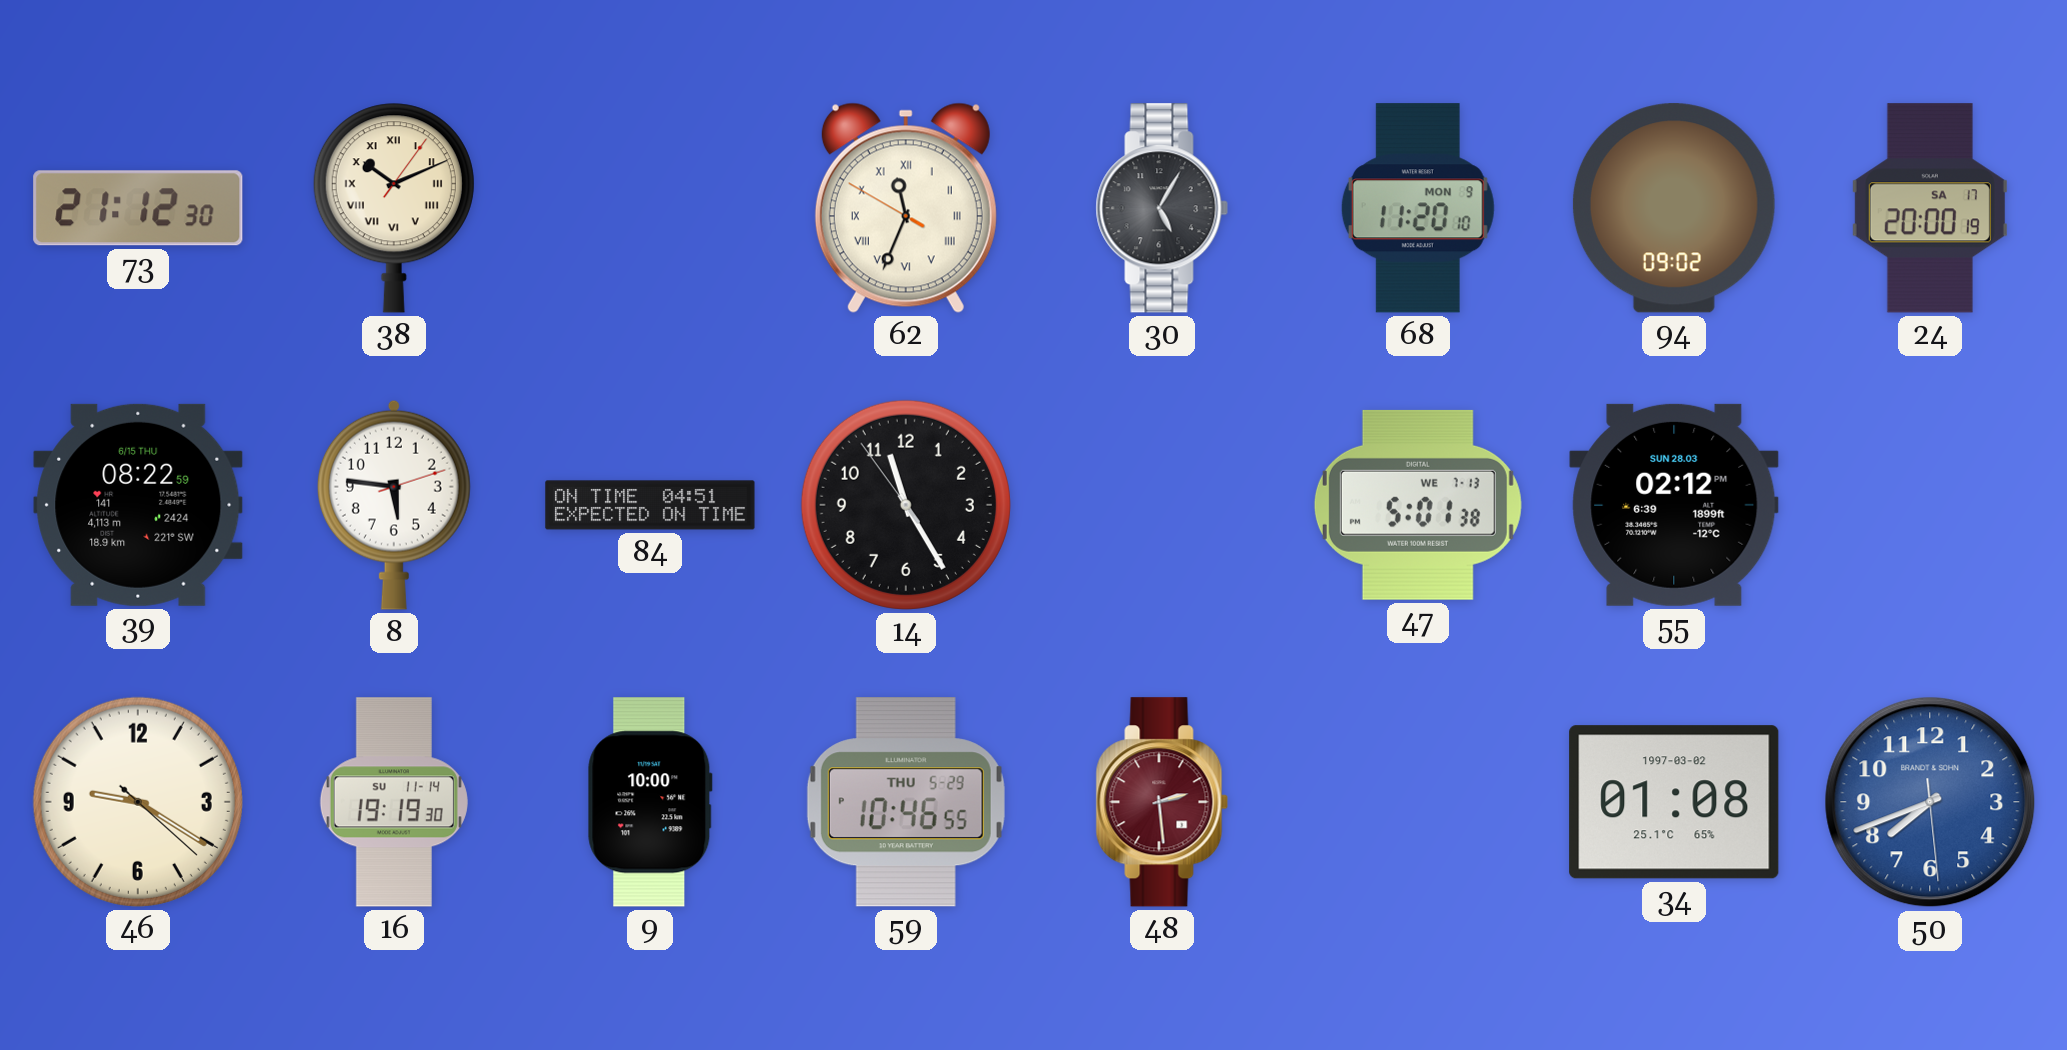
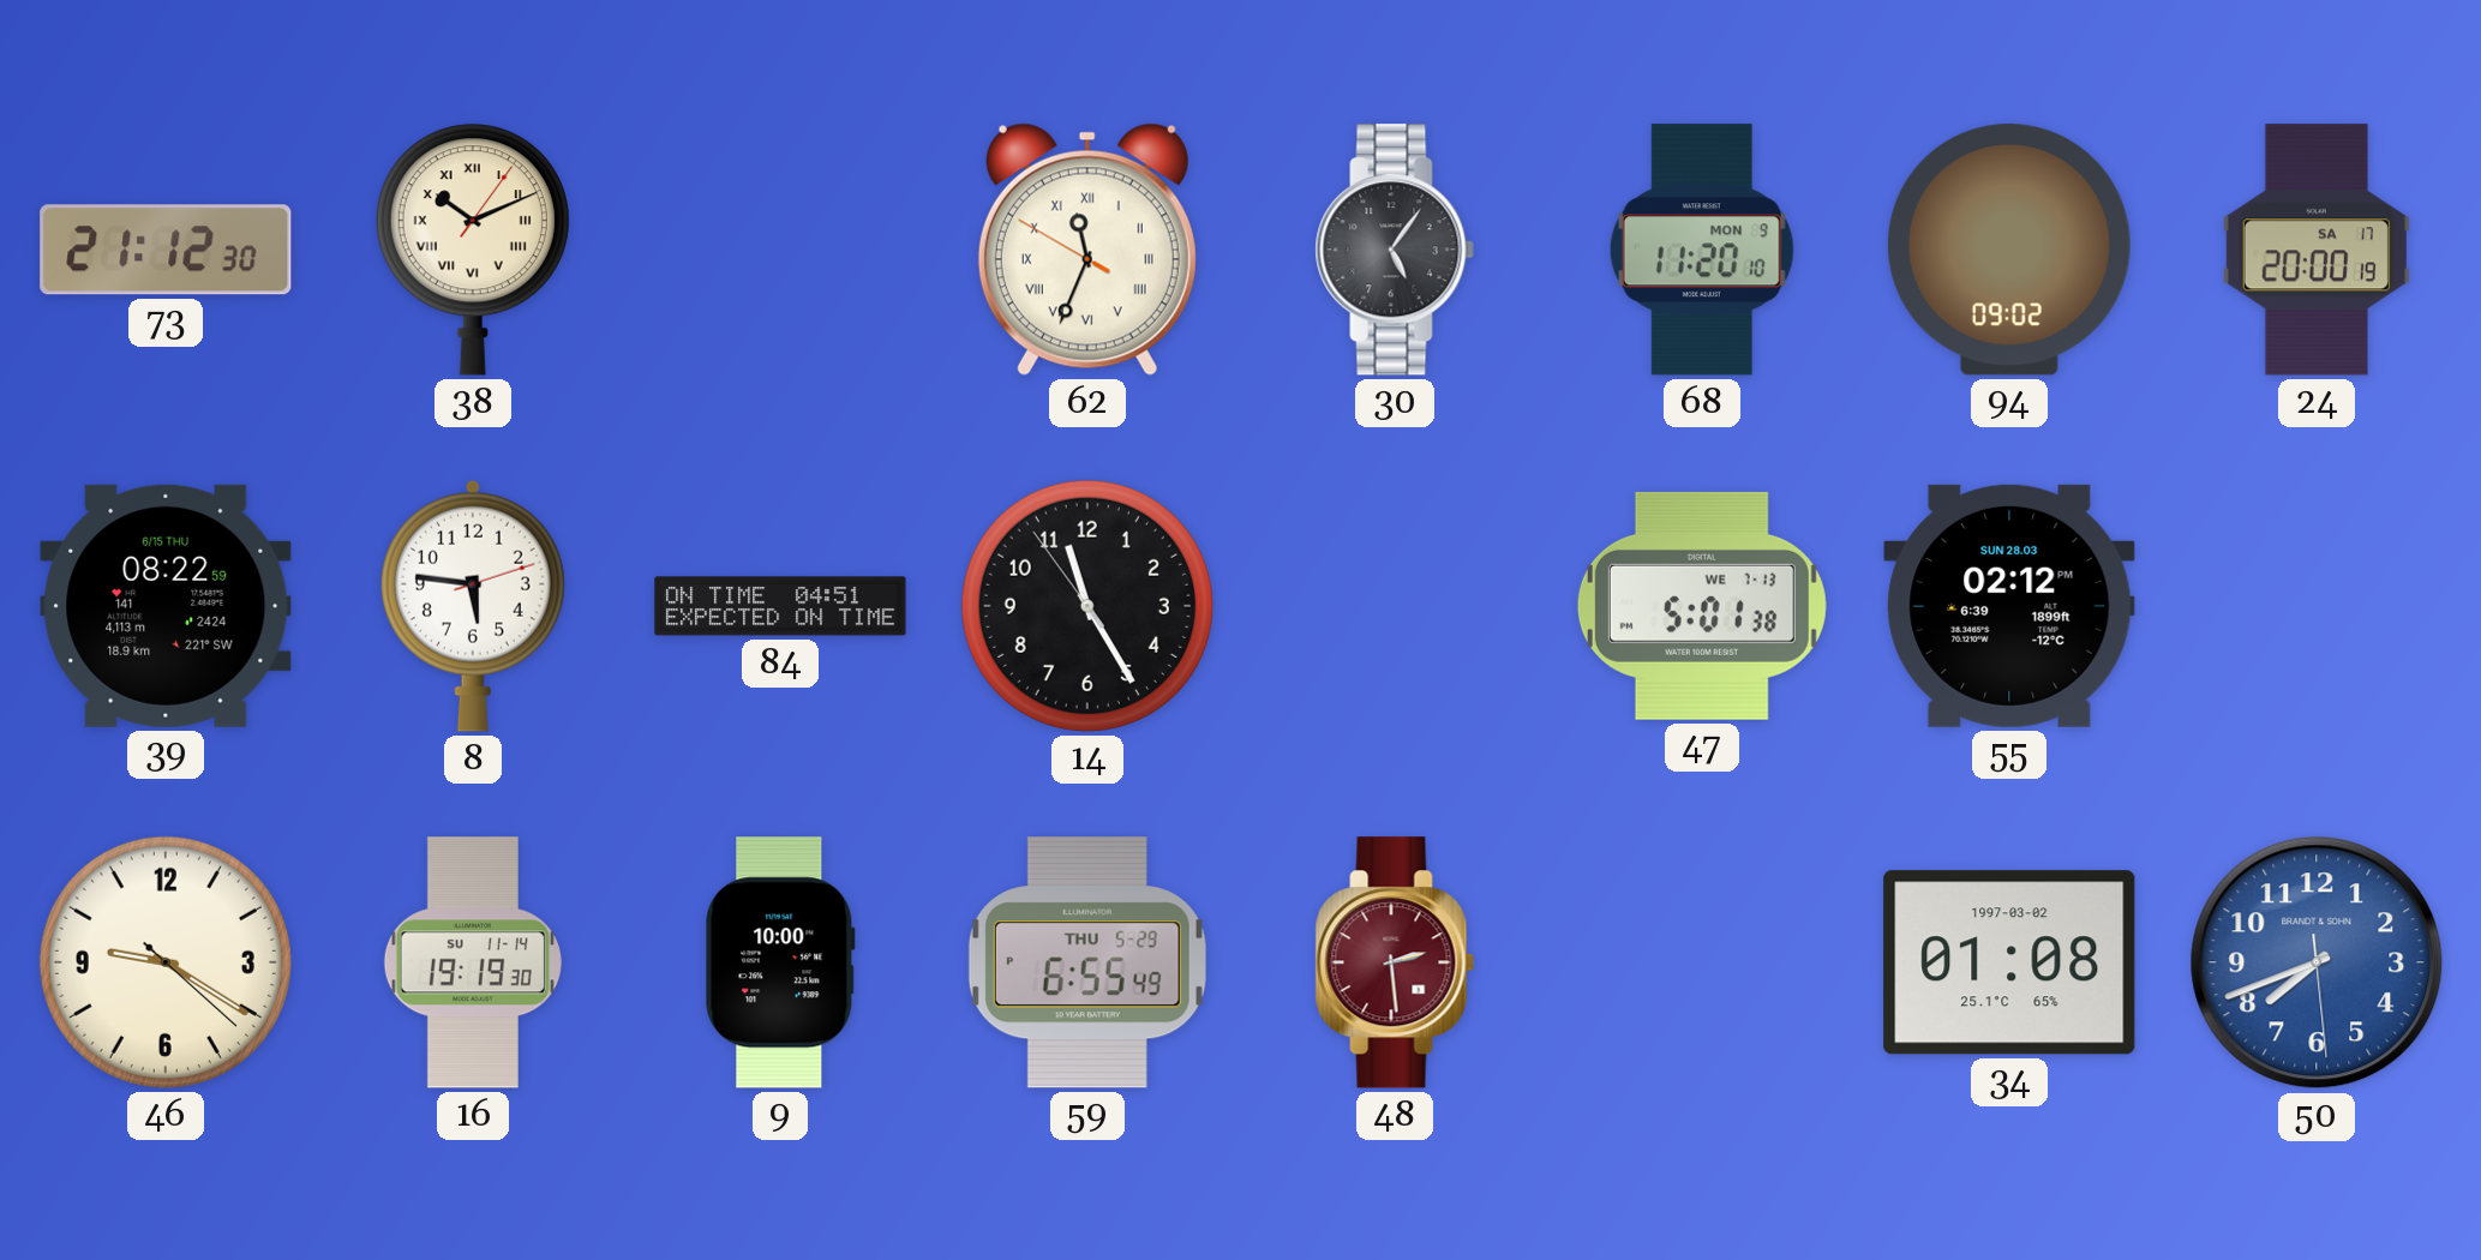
30: 5:05 -> 5:06 (1395, 250)
59: 10:46 -> 6:55 (1087, 962)
